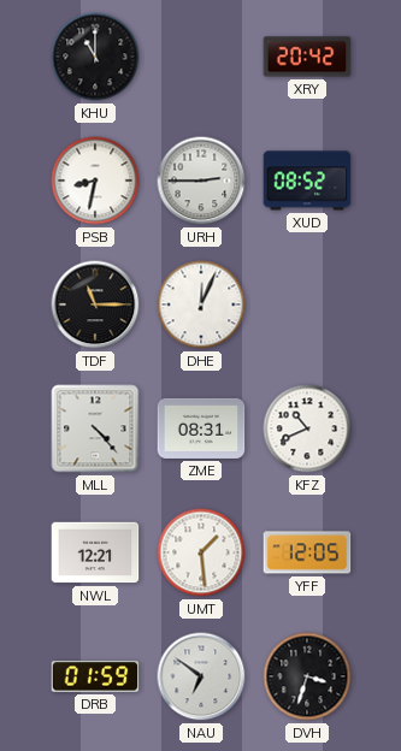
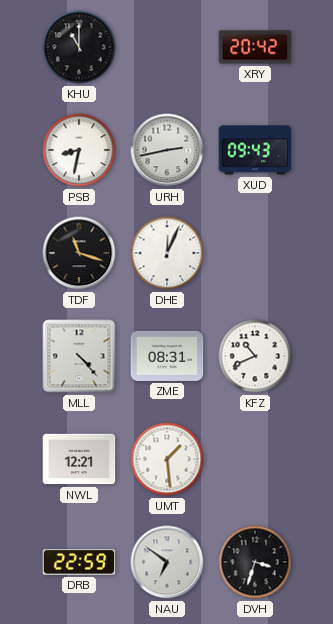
URH: 2:45 -> 2:43 (167, 150)
XUD: 08:52 -> 09:43 (255, 150)
TDF: 11:15 -> 11:18 (79, 253)
YFF: 12:05 -> none (307, 552)
DRB: 01:59 -> 22:59 (79, 562)
